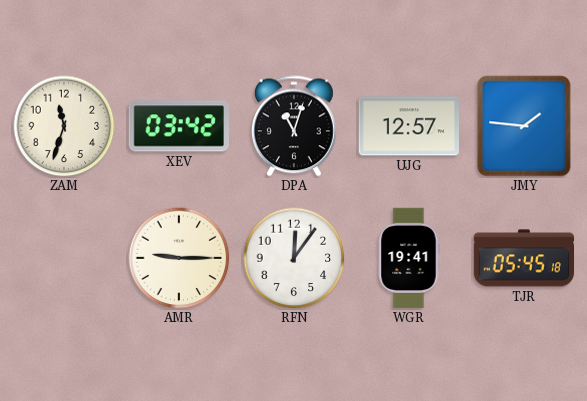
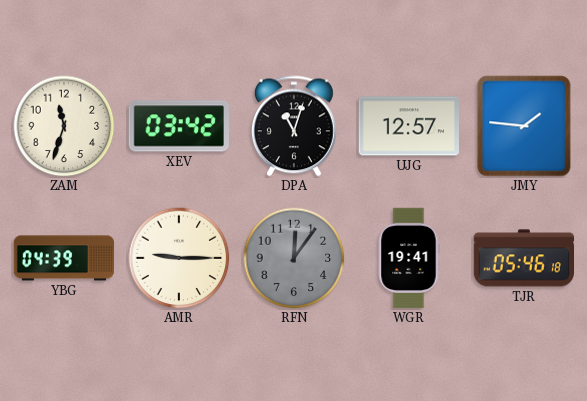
YBG: none -> 04:39 (64, 258)
RFN dial: white -> grey (294, 258)
TJR: 05:45 -> 05:46 (524, 258)
